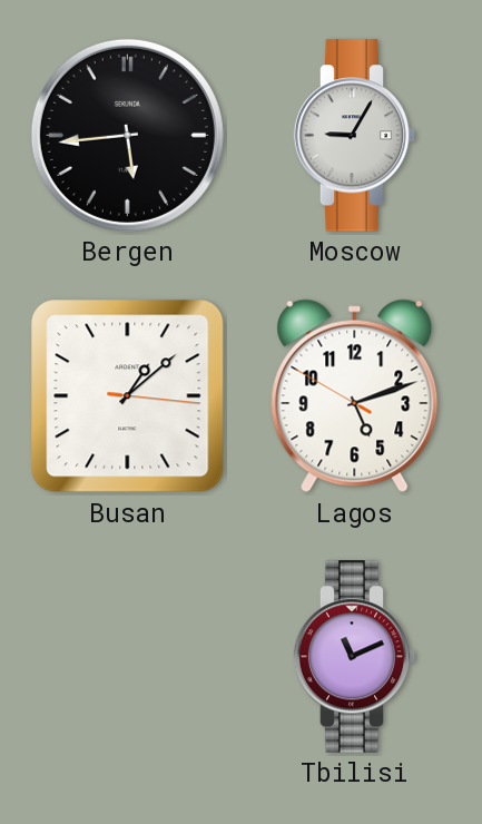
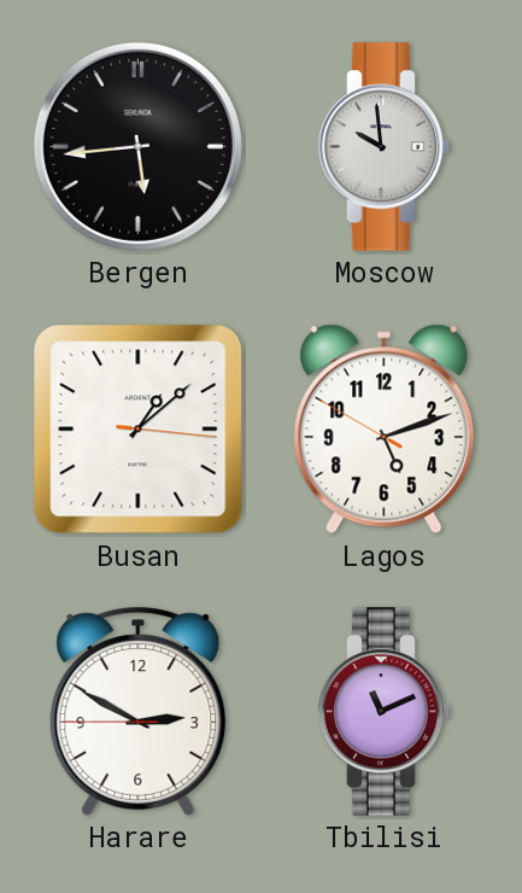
Moscow: 9:05 -> 9:59 (385, 147)
Harare: none -> 2:49 (139, 711)
